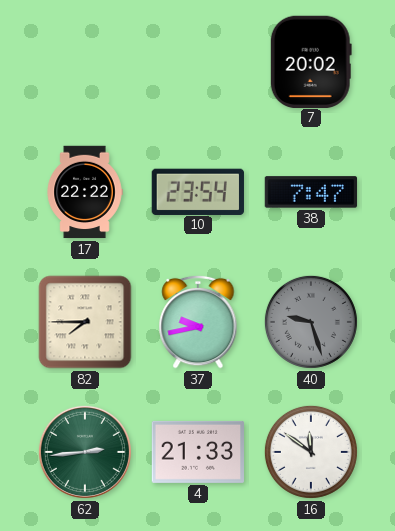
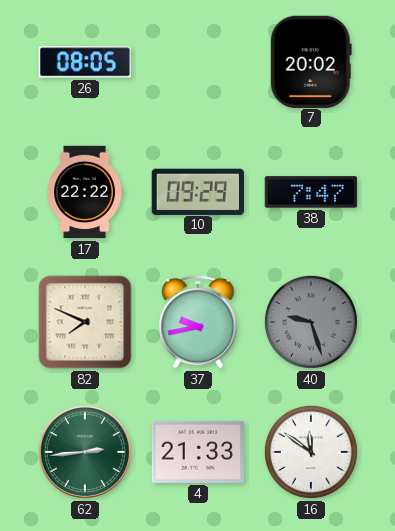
26: none -> 08:05 (85, 62)
10: 23:54 -> 09:29 (198, 191)
82: 7:45 -> 7:49 (85, 322)
